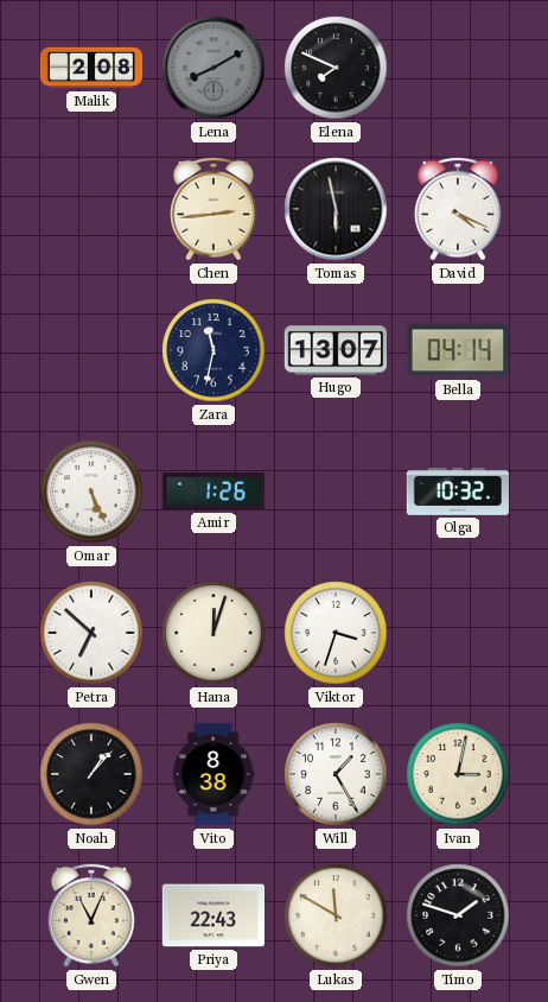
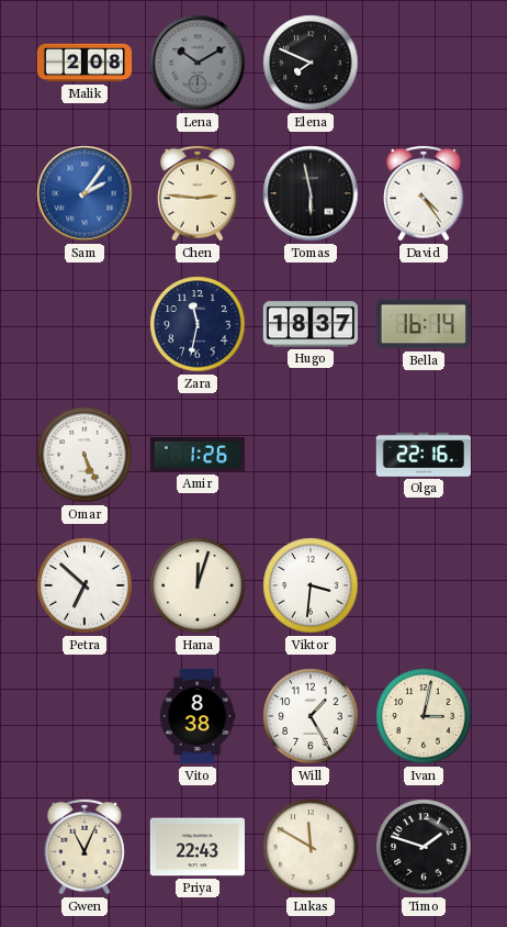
Lena: 8:10 -> 10:10 (198, 63)
Sam: none -> 2:06 (84, 193)
Chen: 2:44 -> 2:46 (198, 193)
David: 4:19 -> 4:24 (424, 193)
Hugo: 13:07 -> 18:37 (309, 324)
Bella: 04:14 -> 16:14 (424, 324)
Olga: 10:32 -> 22:16 (424, 456)
Viktor: 3:33 -> 3:31 (311, 585)
Noah: 1:07 -> none (91, 774)
